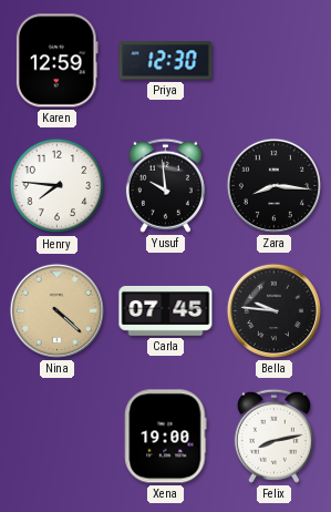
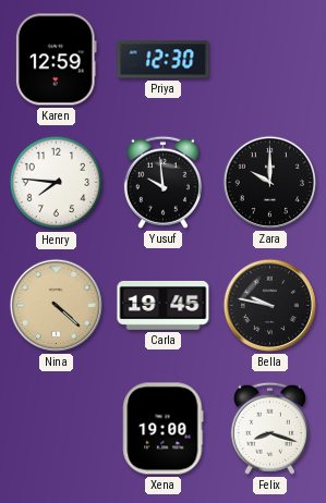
Zara: 8:16 -> 10:00 (269, 182)
Carla: 07:45 -> 19:45 (164, 305)
Bella: 9:46 -> 9:47 (269, 305)
Felix: 8:13 -> 8:18 (269, 428)
